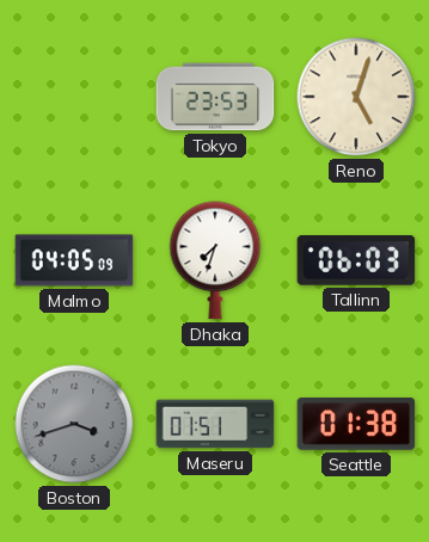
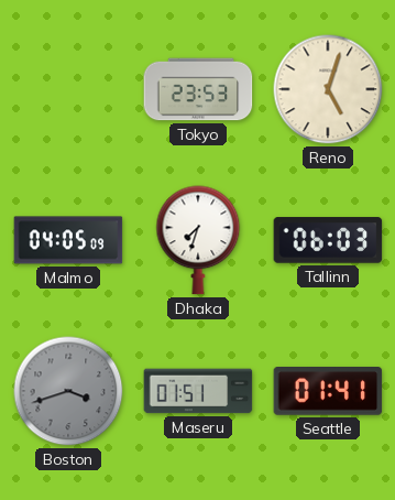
Seattle: 01:38 -> 01:41 (328, 392)
